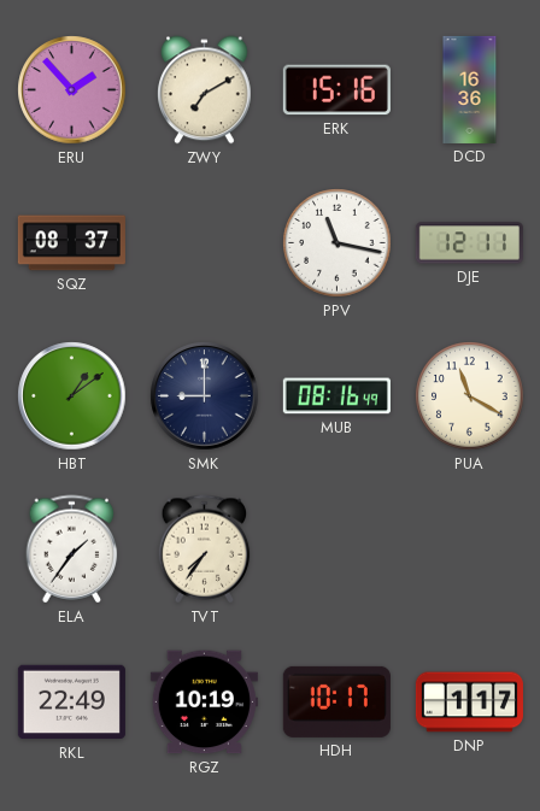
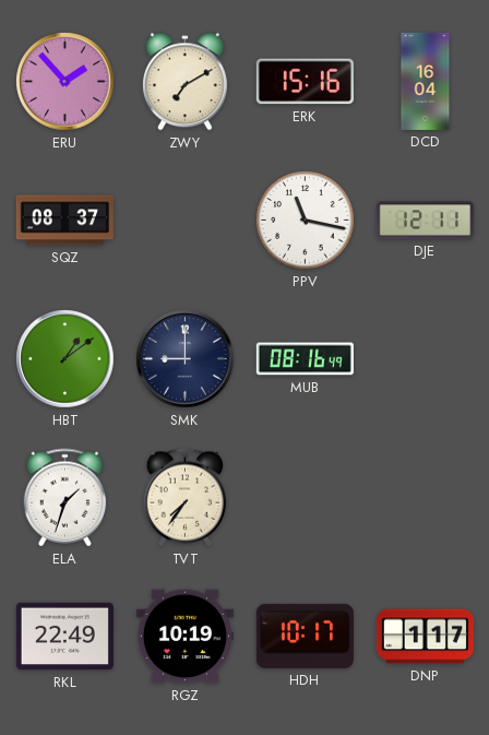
DCD: 16:36 -> 16:04 (426, 81)
PUA: 11:20 -> none (470, 396)
ELA: 1:36 -> 1:33 (65, 498)
